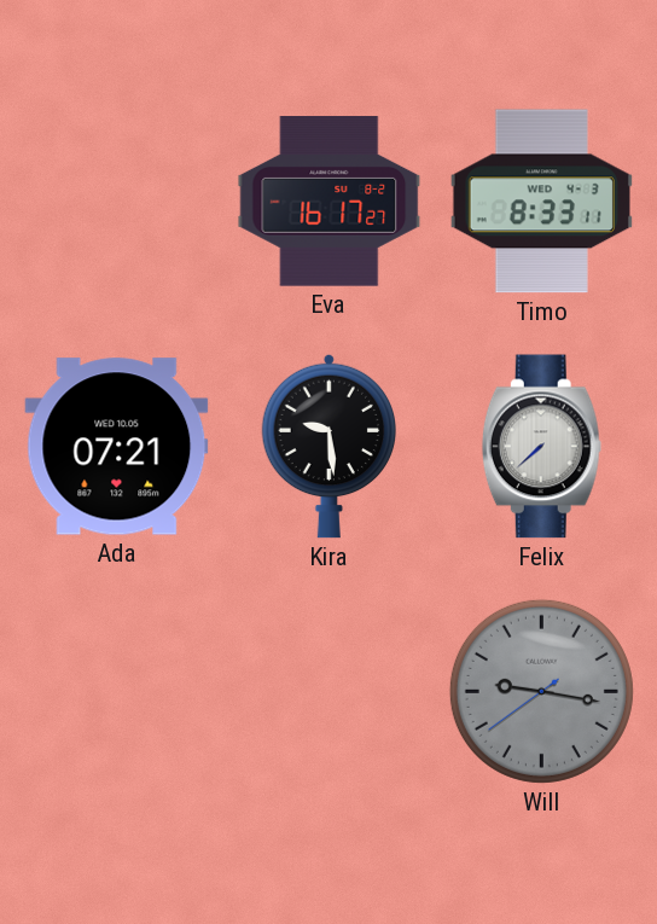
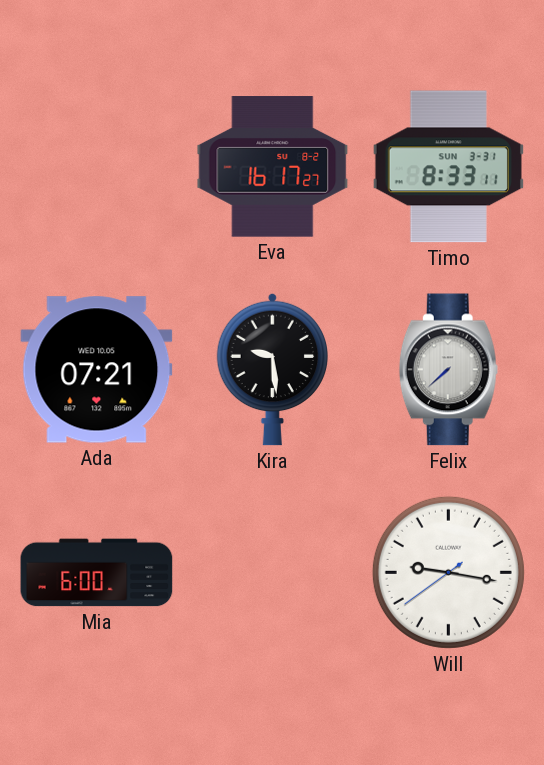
Timo date: WED 4-3 -> SUN 3-31 (448, 167)
Mia: none -> 6:00 (97, 573)
Will dial: grey -> white (448, 572)
